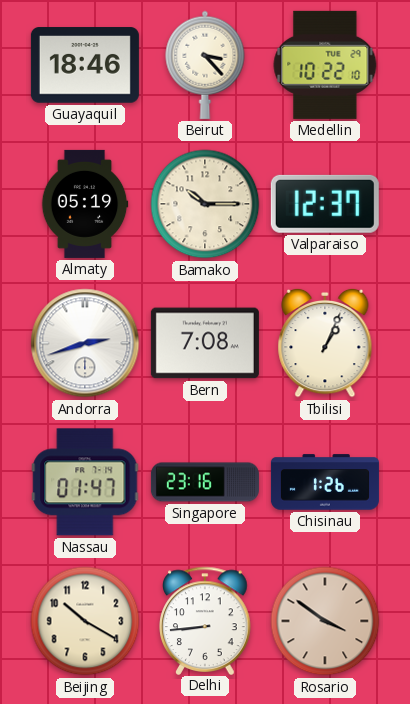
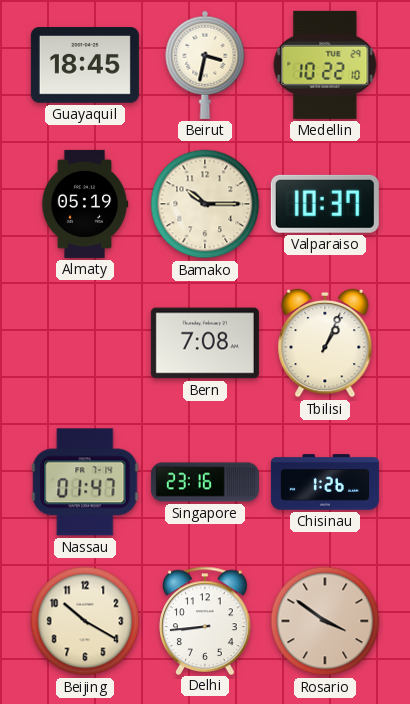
Guayaquil: 18:46 -> 18:45 (85, 65)
Beirut: 3:23 -> 3:32 (205, 65)
Valparaiso: 12:37 -> 10:37 (325, 204)
Andorra: 2:42 -> none (85, 343)
